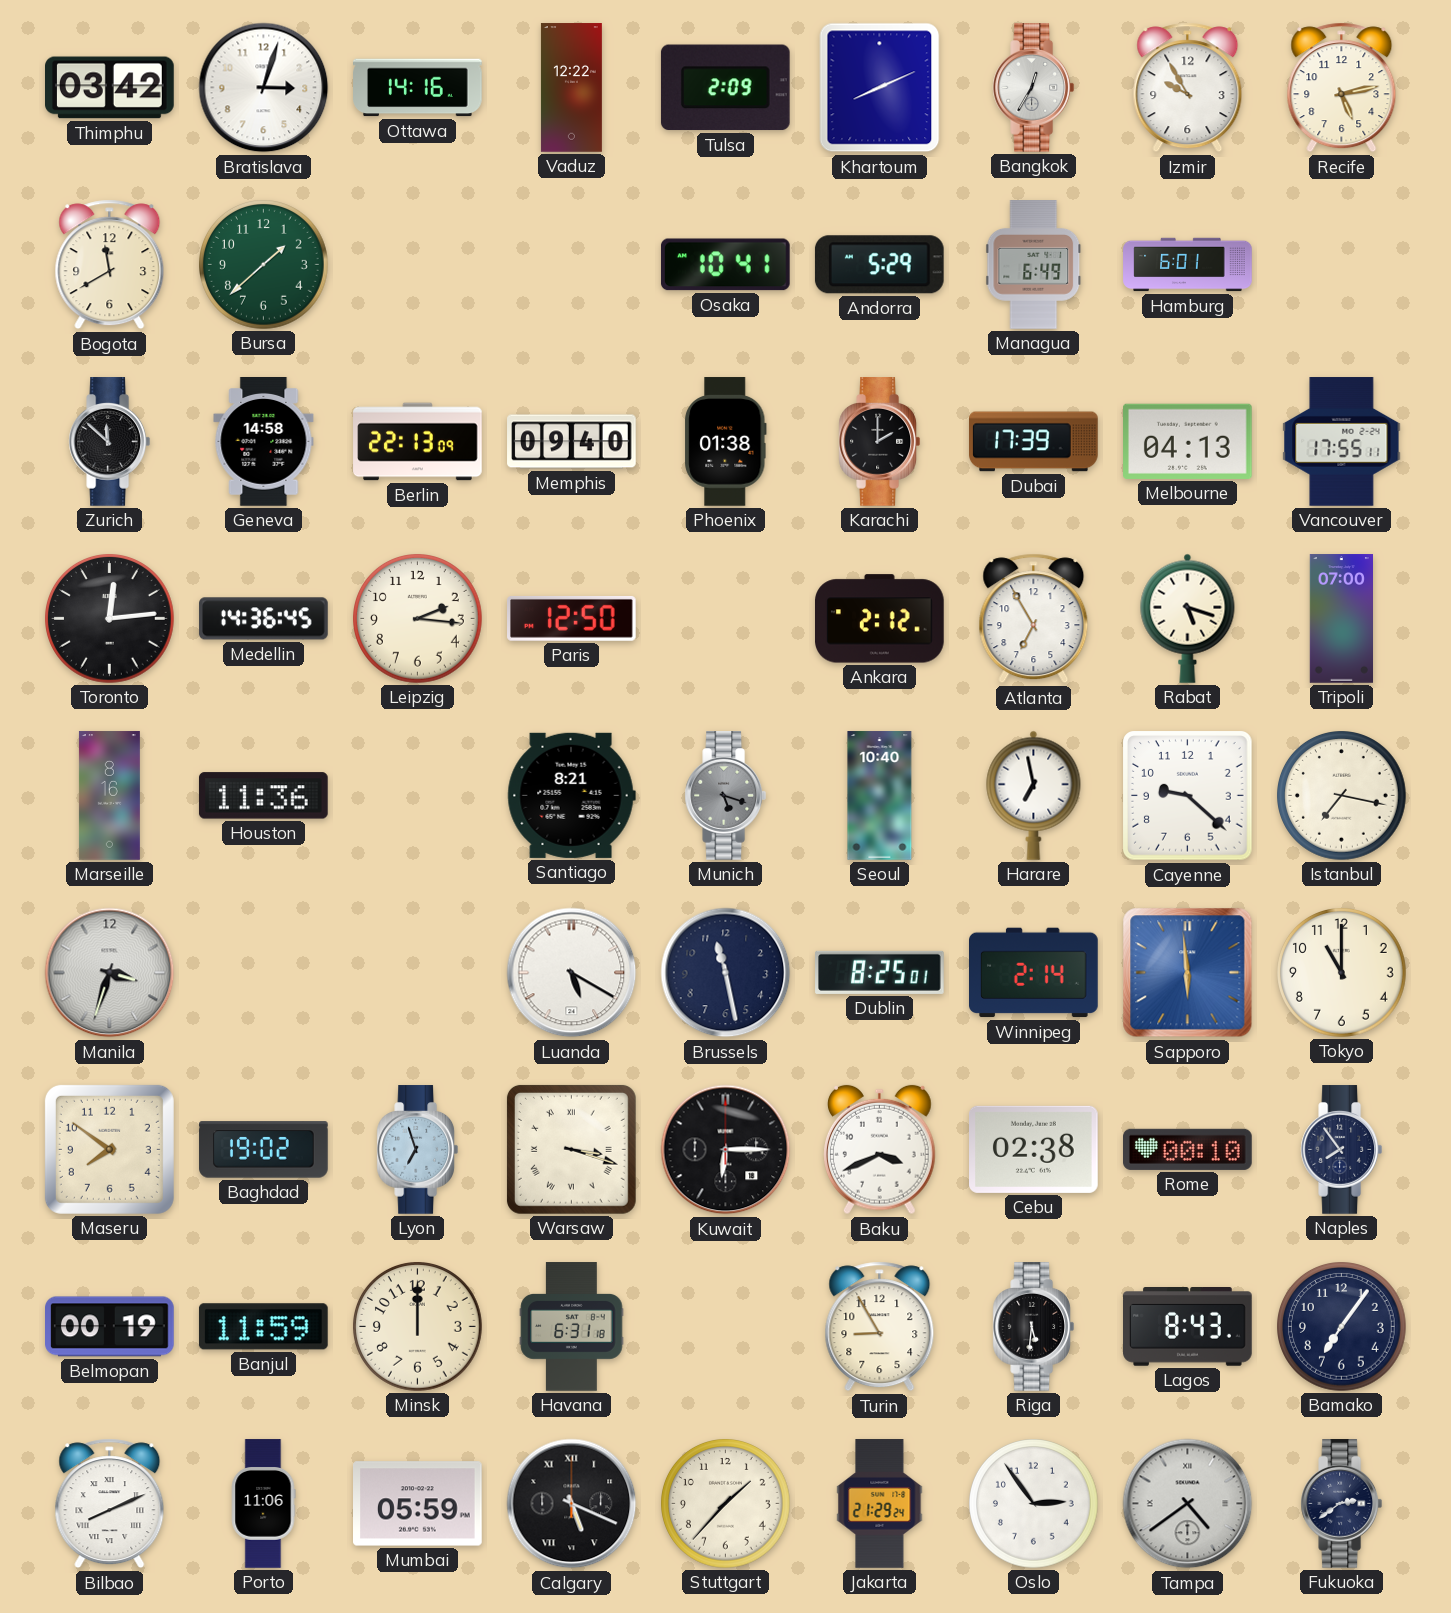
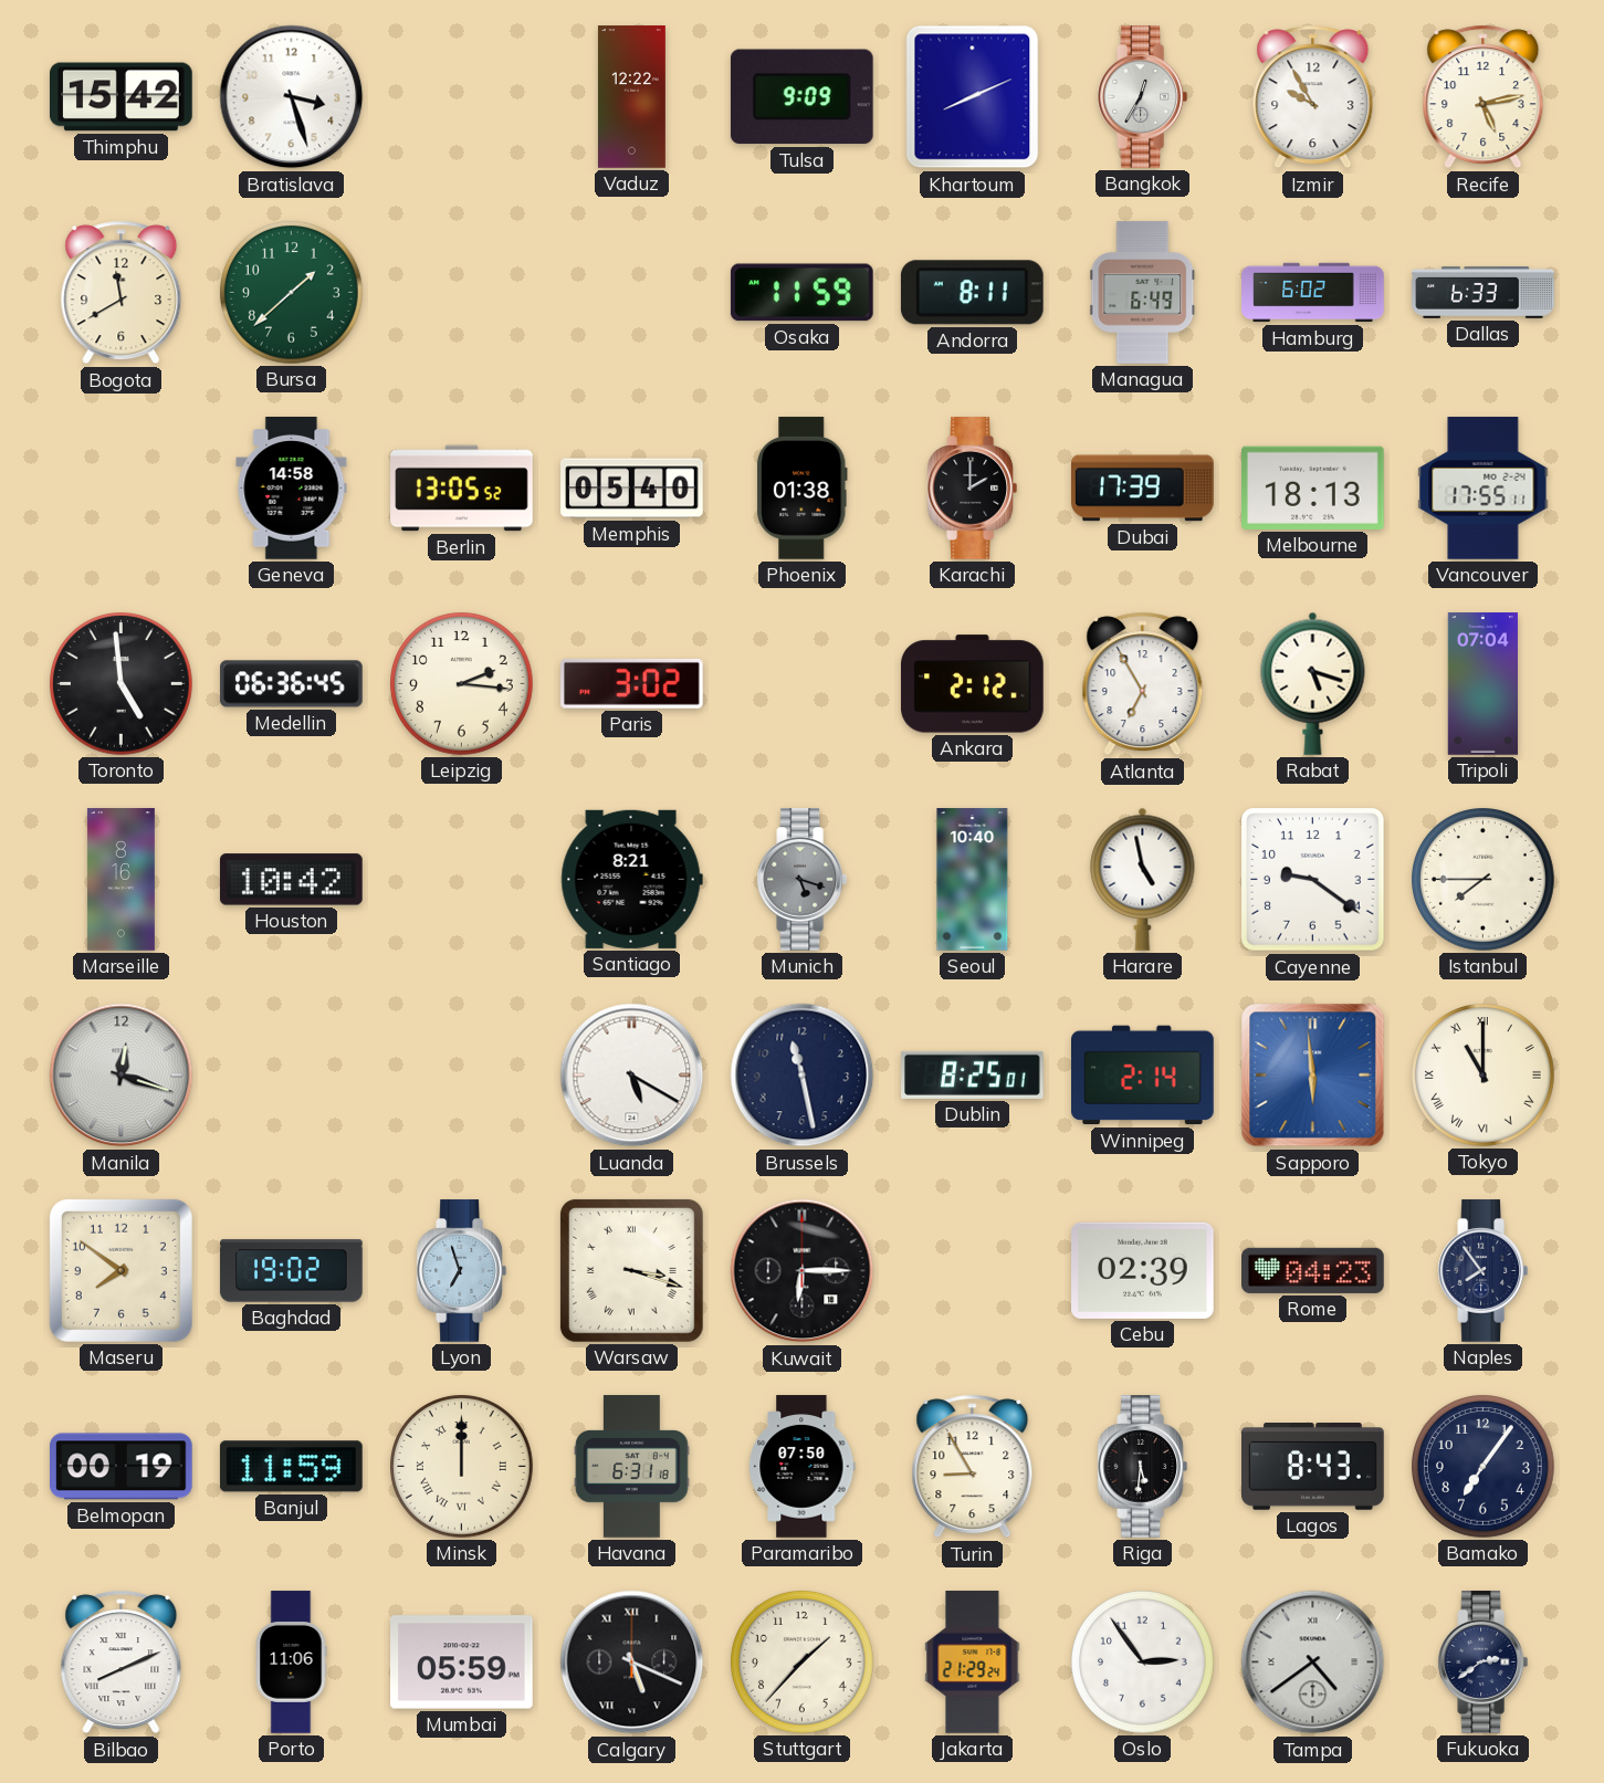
Thimphu: 03:42 -> 15:42 (122, 97)
Bratislava: 3:03 -> 3:27 (292, 97)
Ottawa: 14:16 -> none (418, 88)
Tulsa: 2:09 -> 9:09 (801, 97)
Osaka: 10:41 -> 11:59 (801, 293)
Andorra: 5:29 -> 8:11 (972, 293)
Hamburg: 6:01 -> 6:02 (1313, 293)
Dallas: none -> 6:33 (1484, 293)
Zurich: 11:52 -> none (109, 442)
Berlin: 22:13 -> 13:05 (462, 489)
Memphis: 09:40 -> 05:40 (632, 489)
Melbourne: 04:13 -> 18:13 (1313, 487)
Toronto: 12:14 -> 4:59 (122, 684)
Medellin: 14:36 -> 06:36 (292, 684)
Paris: 12:50 -> 3:02 (632, 683)
Tripoli: 07:00 -> 07:04 (1482, 684)
Houston: 11:36 -> 10:42 (291, 880)
Harare: 6:58 -> 4:58 (1143, 879)
Cayenne: 9:22 -> 9:21 (1313, 880)
Istanbul: 7:17 -> 7:45 (1484, 880)
Manila: 3:33 -> 12:18 (122, 1076)
Tokyo numerals: Arabic -> Roman (1484, 1076)
Baku: 3:41 -> none (880, 1150)
Cebu: 02:38 -> 02:39 (1143, 1270)
Rome: 00:10 -> 04:23 (1313, 1270)
Minsk numerals: Arabic -> Roman (462, 1467)
Paramaribo: none -> 07:50 (803, 1467)
